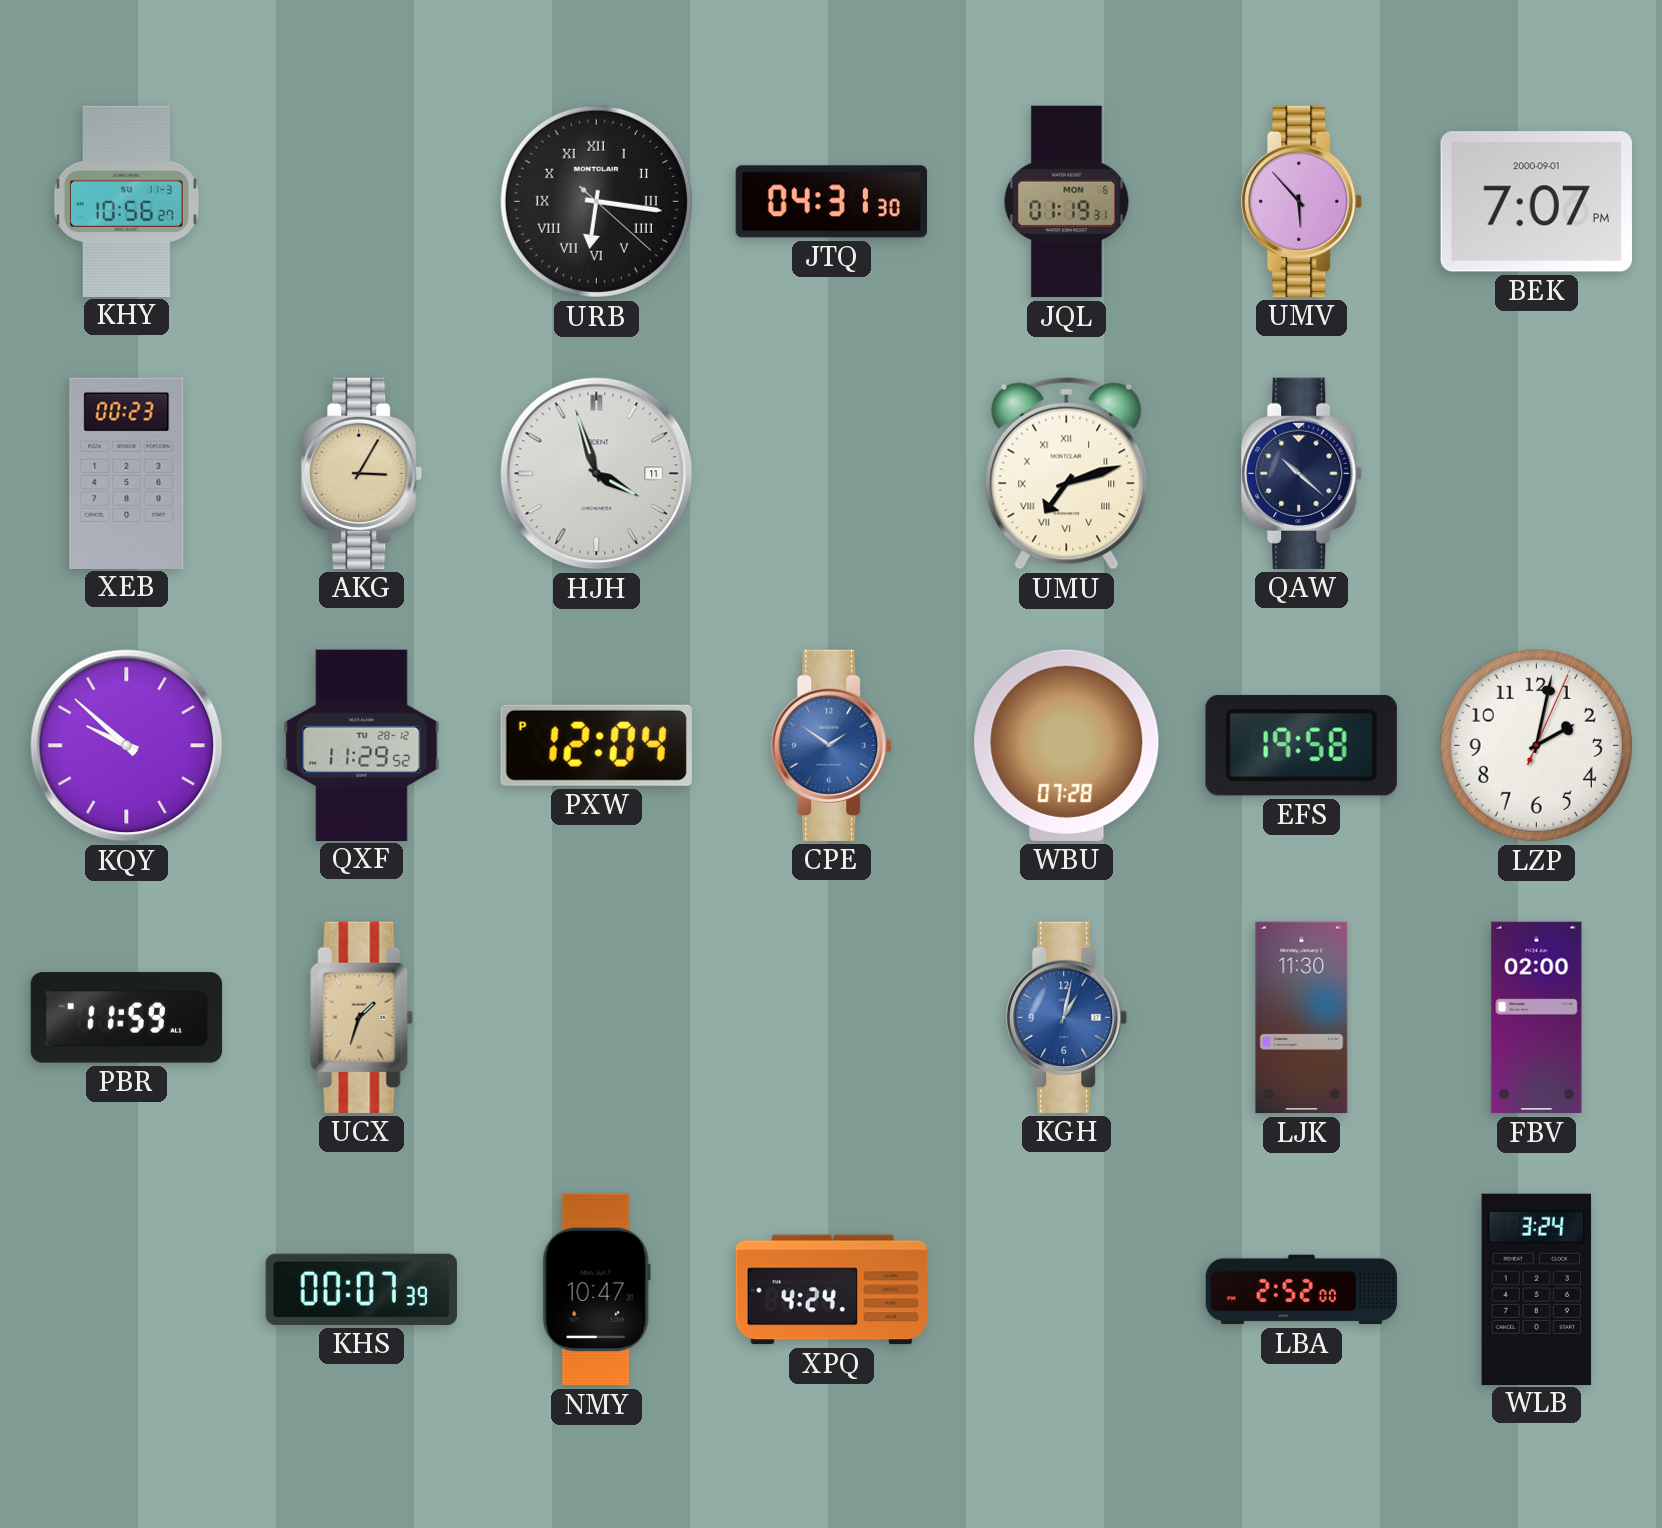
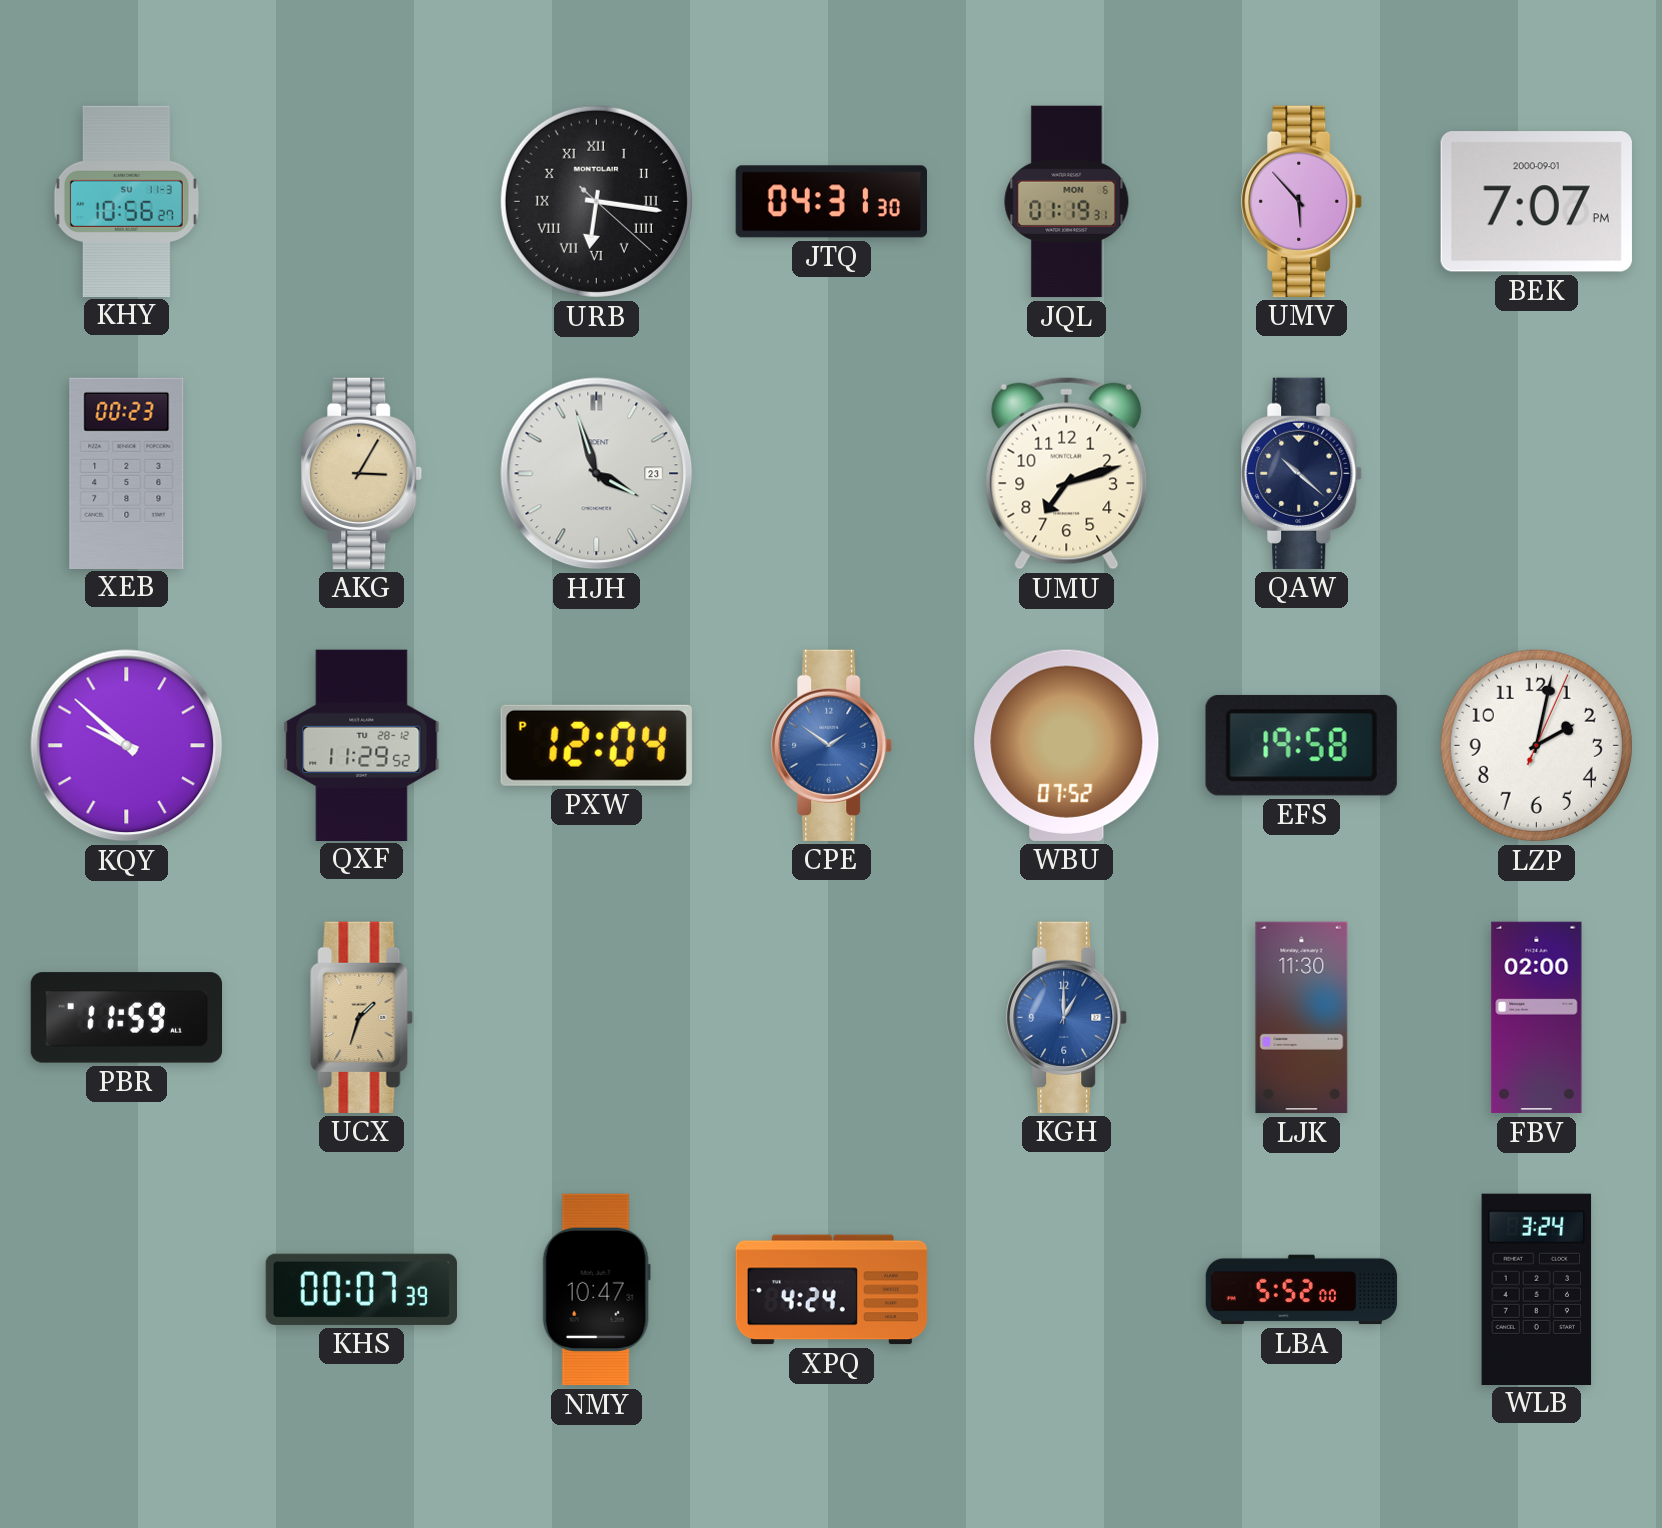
HJH date: 11 -> 23 (597, 474)
UMU numerals: Roman -> Arabic (1067, 473)
WBU: 07:28 -> 07:52 (1067, 745)
KGH: 1:02 -> 1:00 (1067, 1017)
LBA: 2:52 -> 5:52 (1302, 1290)
